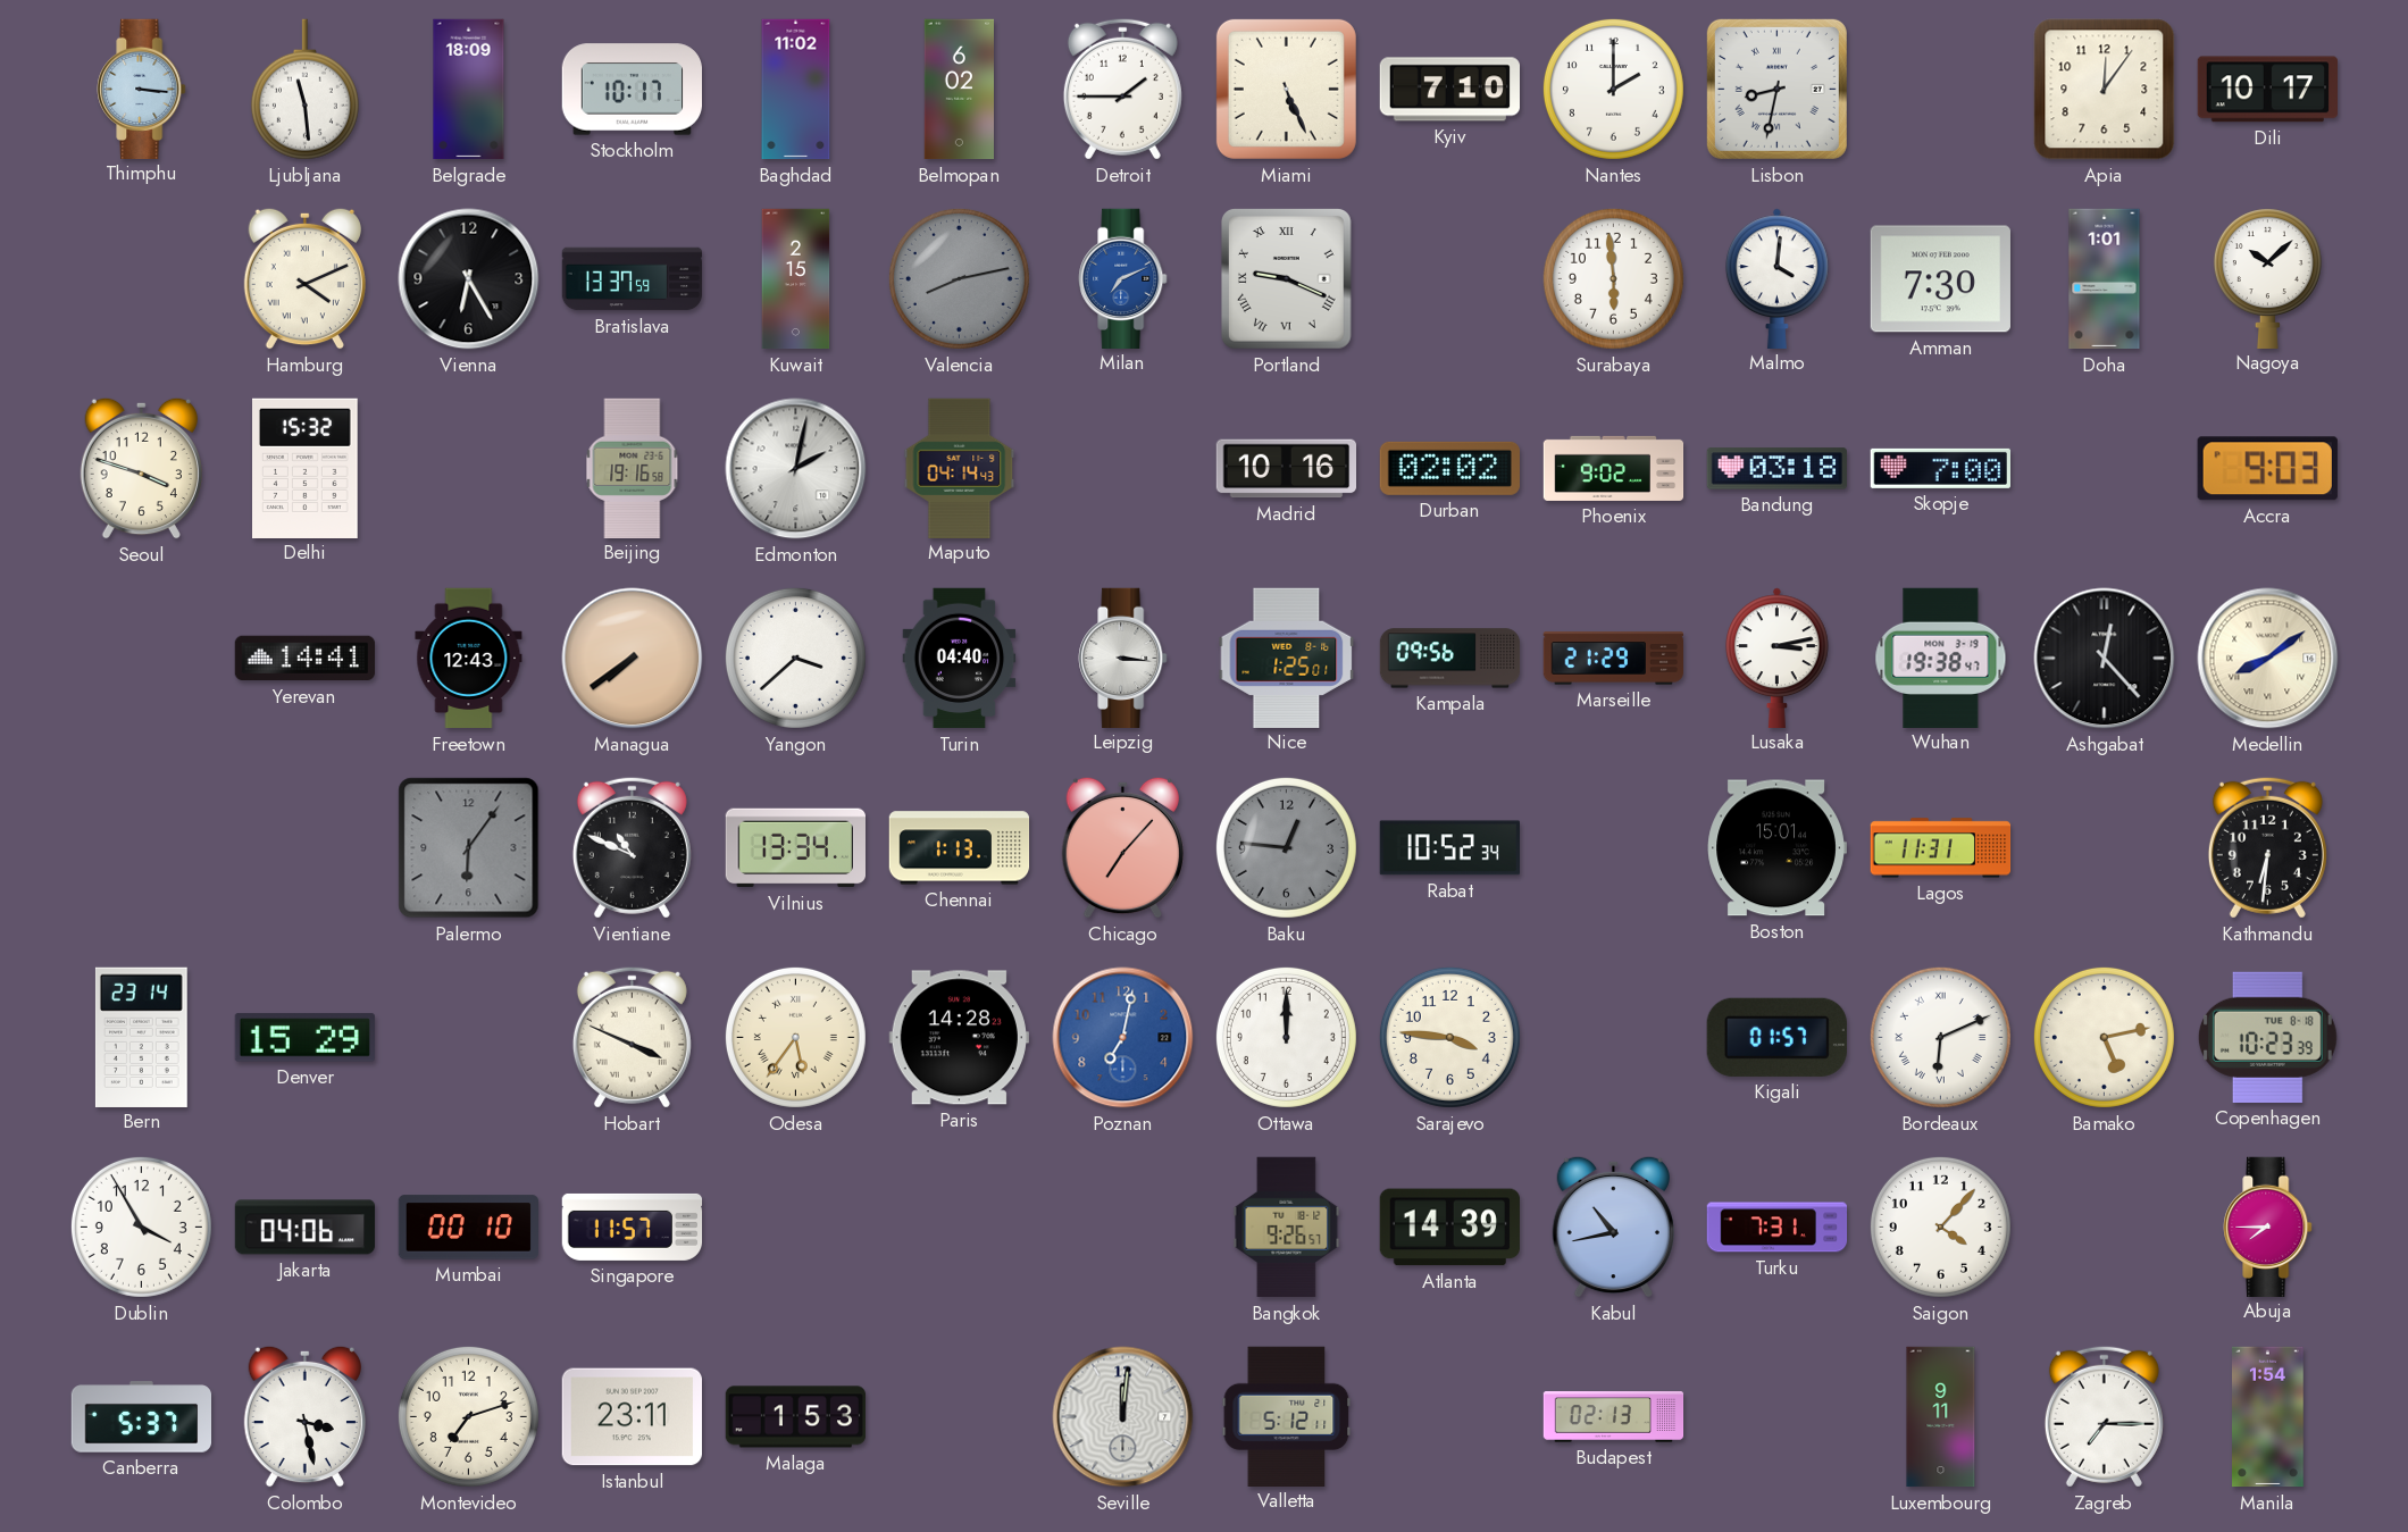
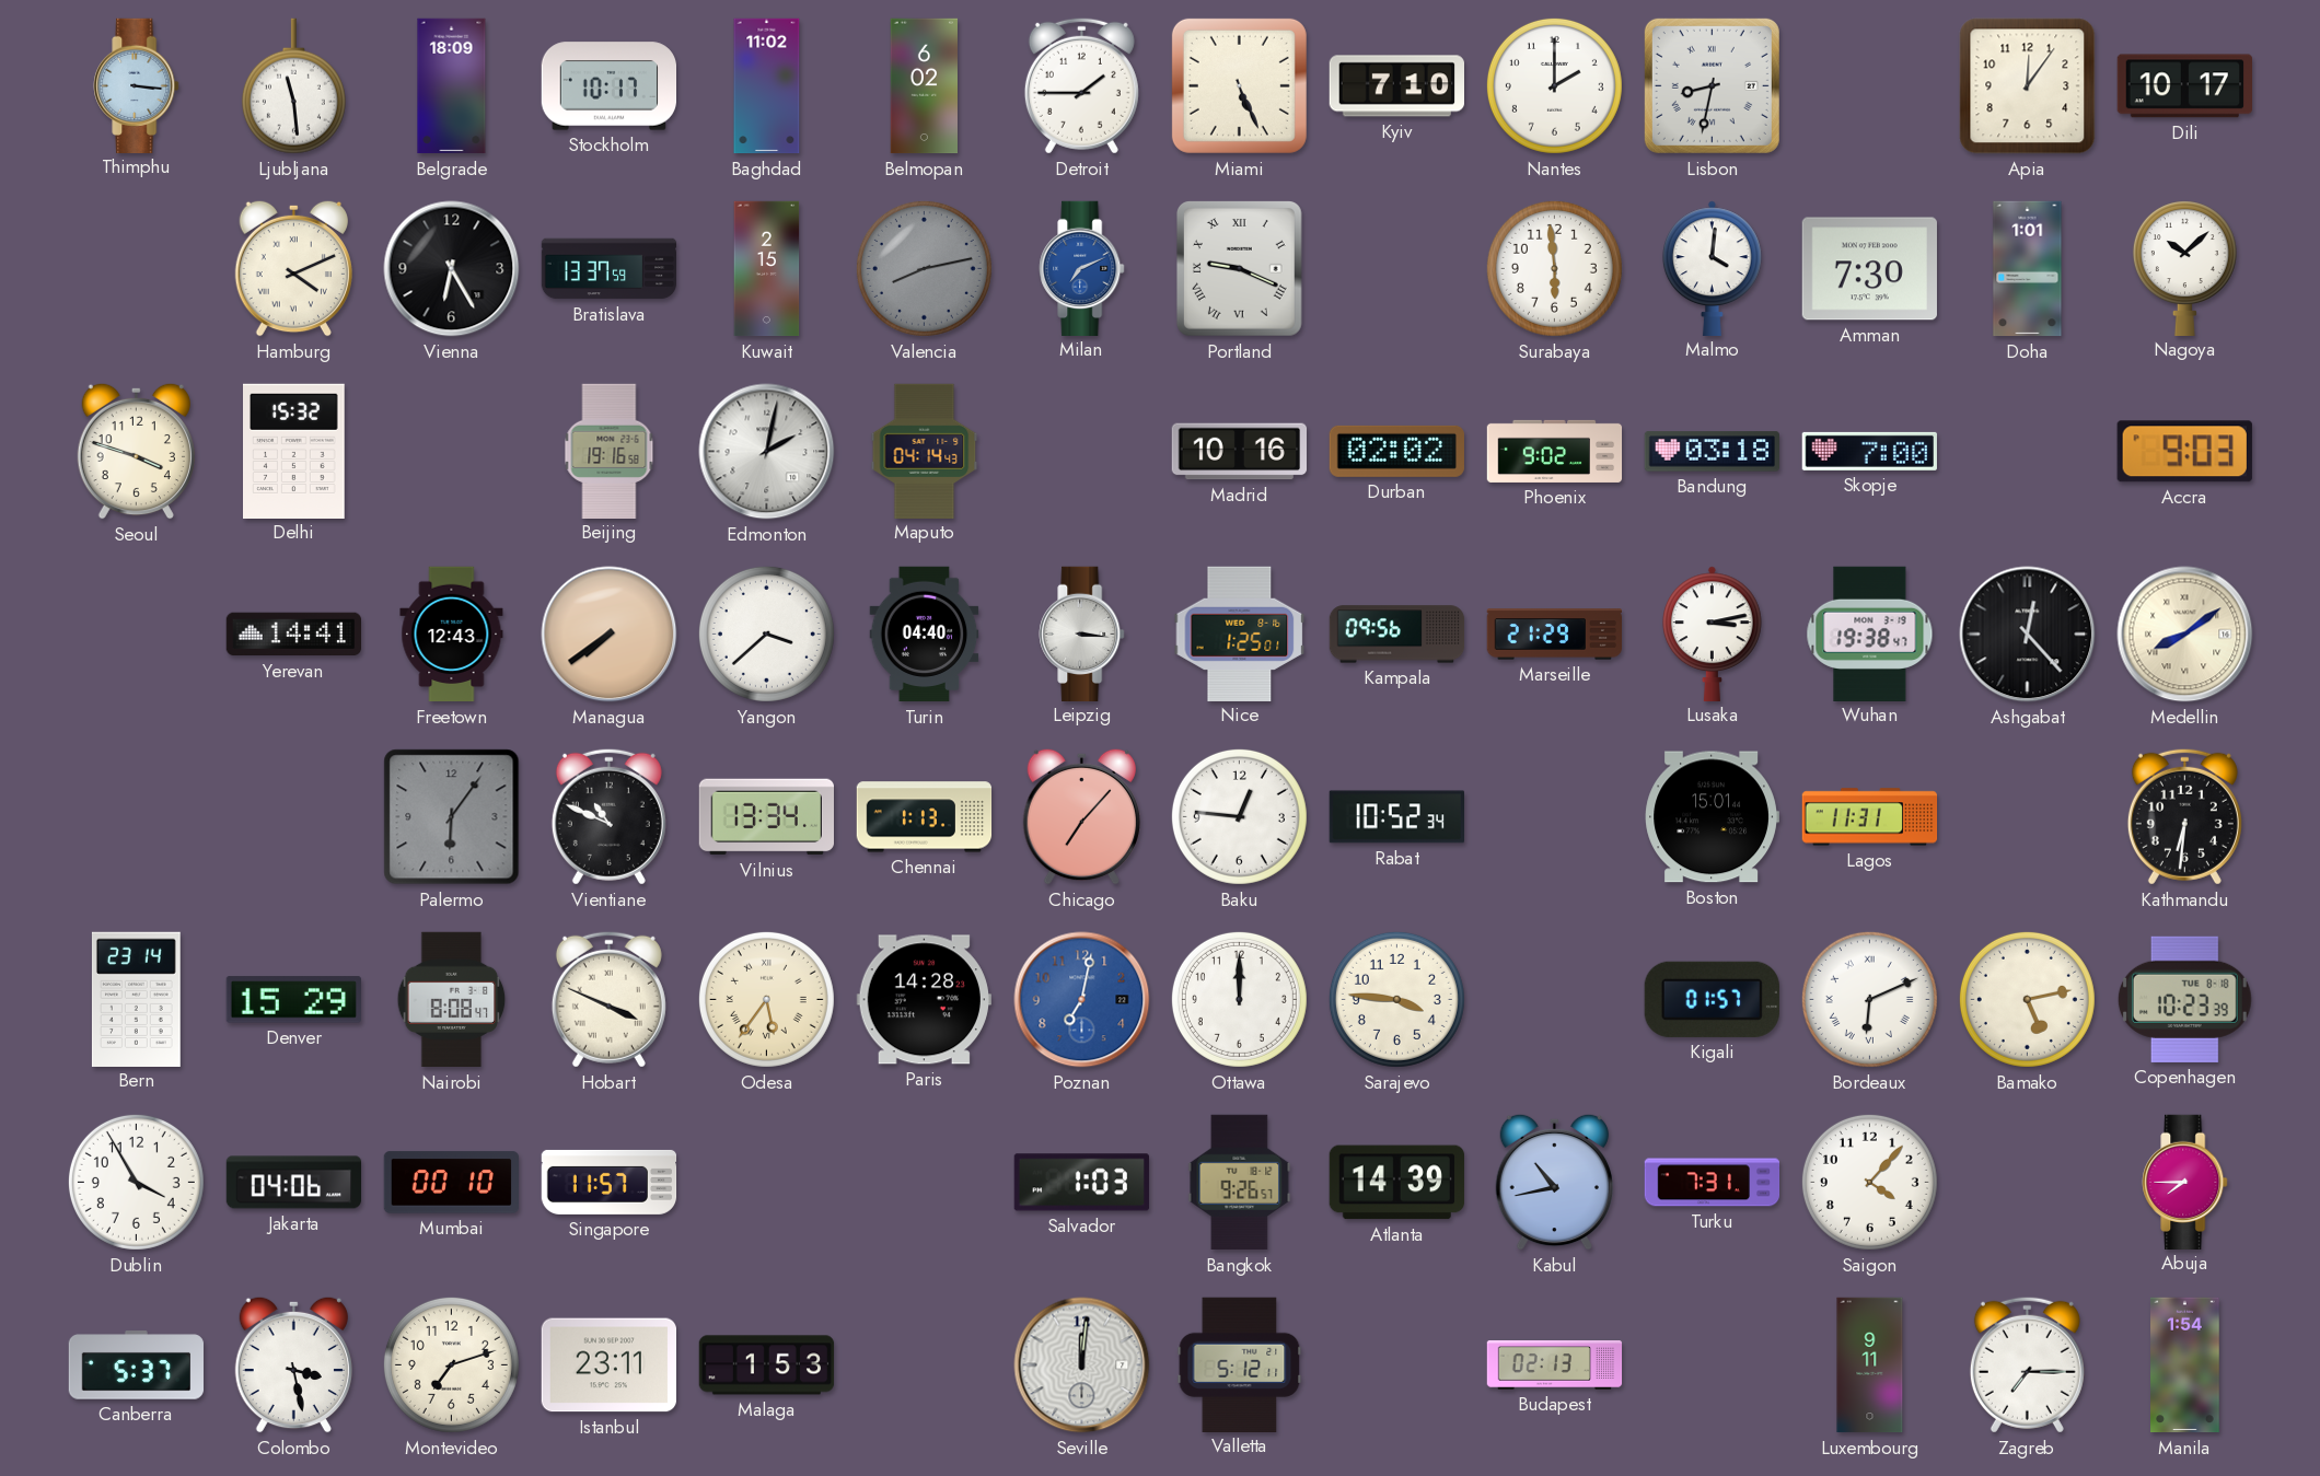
Baku dial: grey -> white (1239, 816)
Nairobi: none -> 8:08 (452, 1000)
Salvador: none -> 1:03 (1081, 1183)
